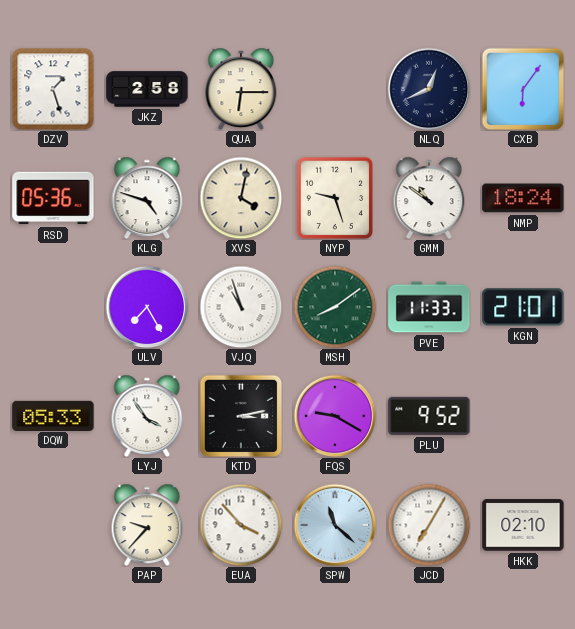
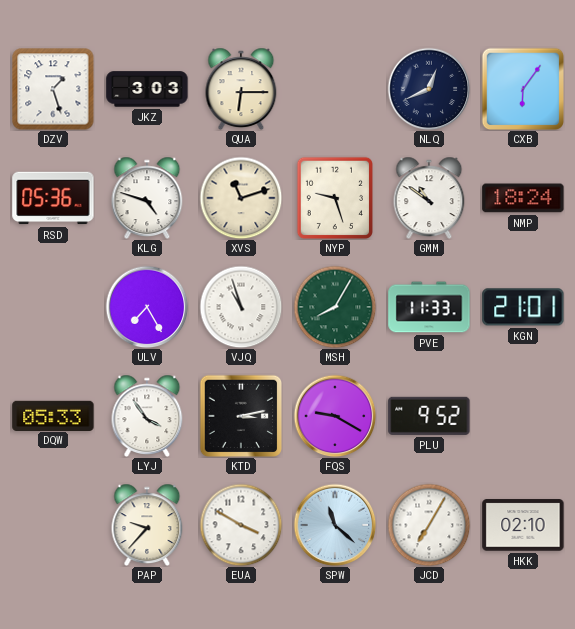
JKZ: 2:58 -> 3:03 (147, 89)
XVS: 4:02 -> 11:12 (241, 198)
MSH: 8:09 -> 8:05 (335, 307)
EUA: 3:53 -> 3:50 (241, 525)
